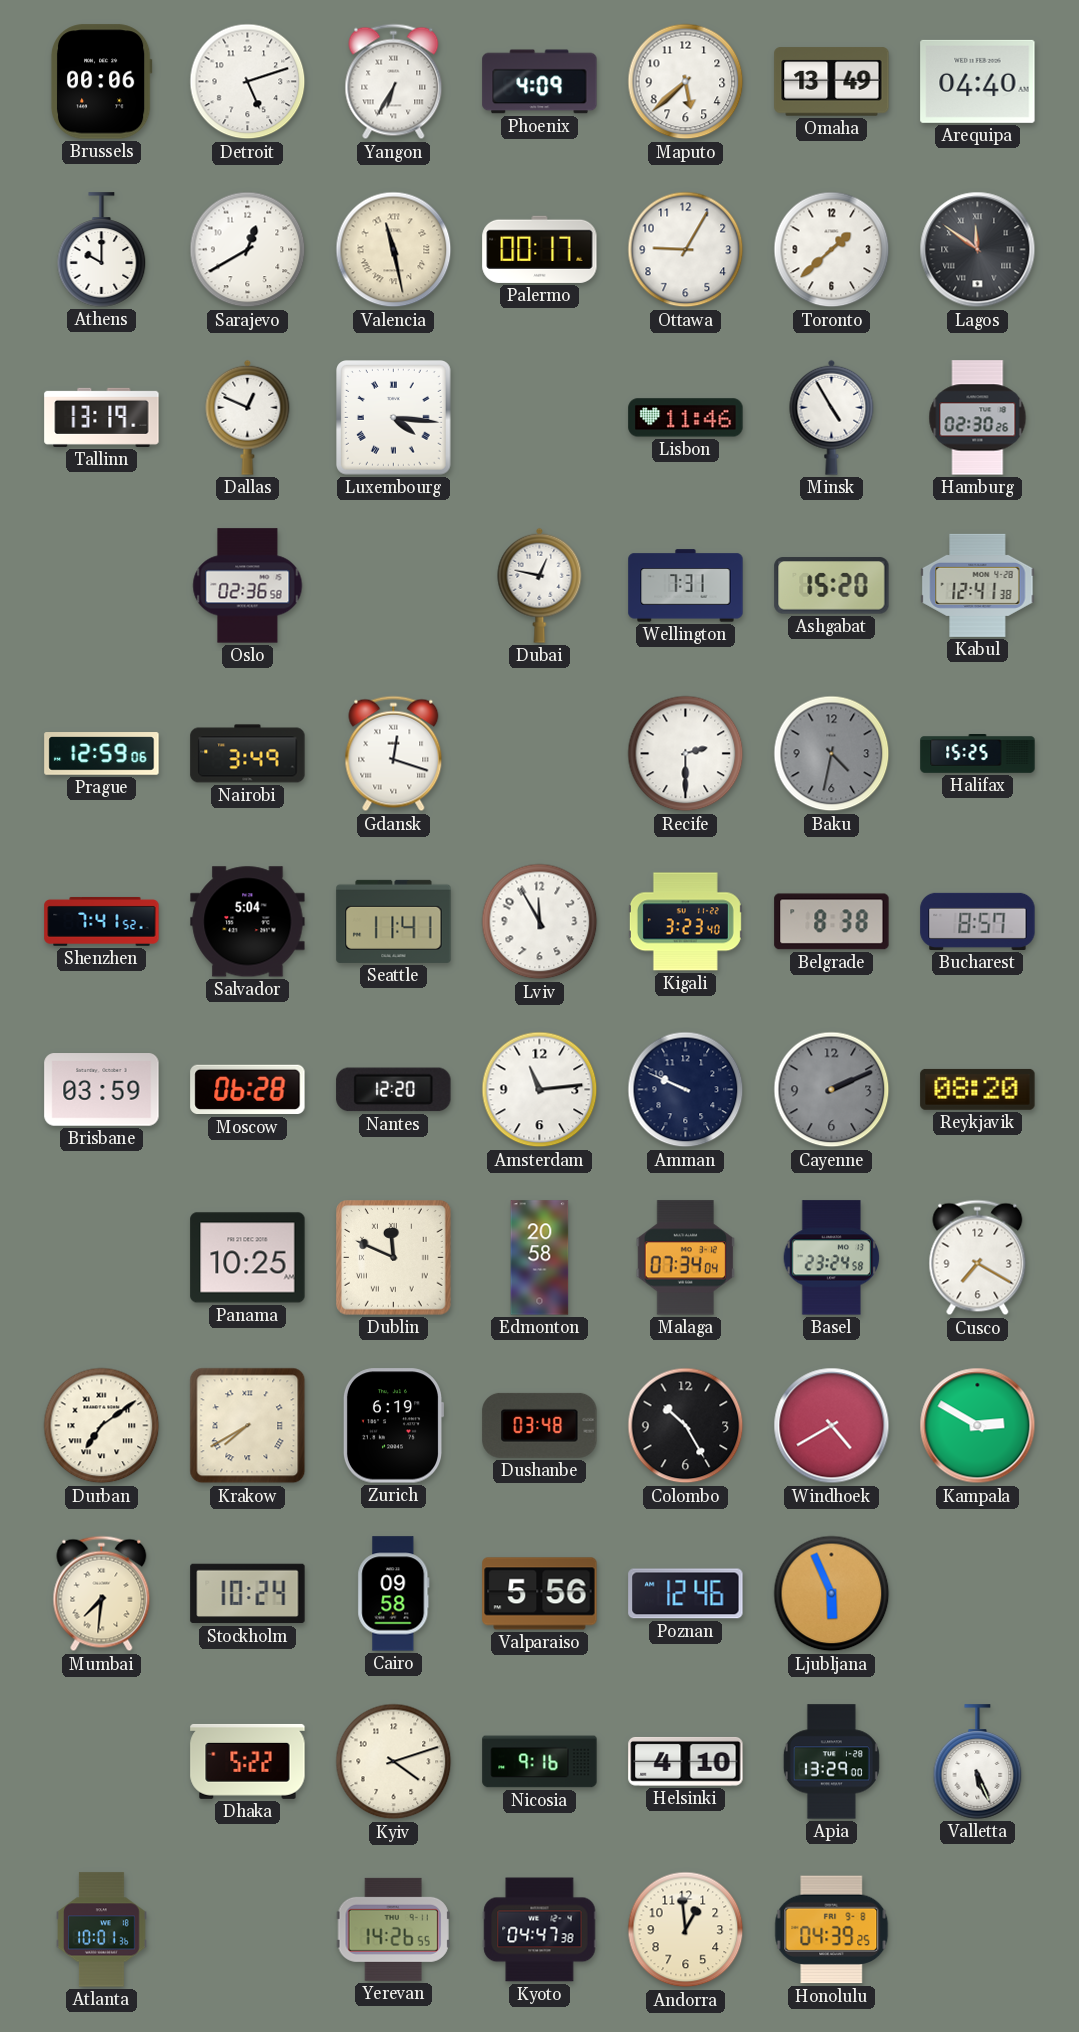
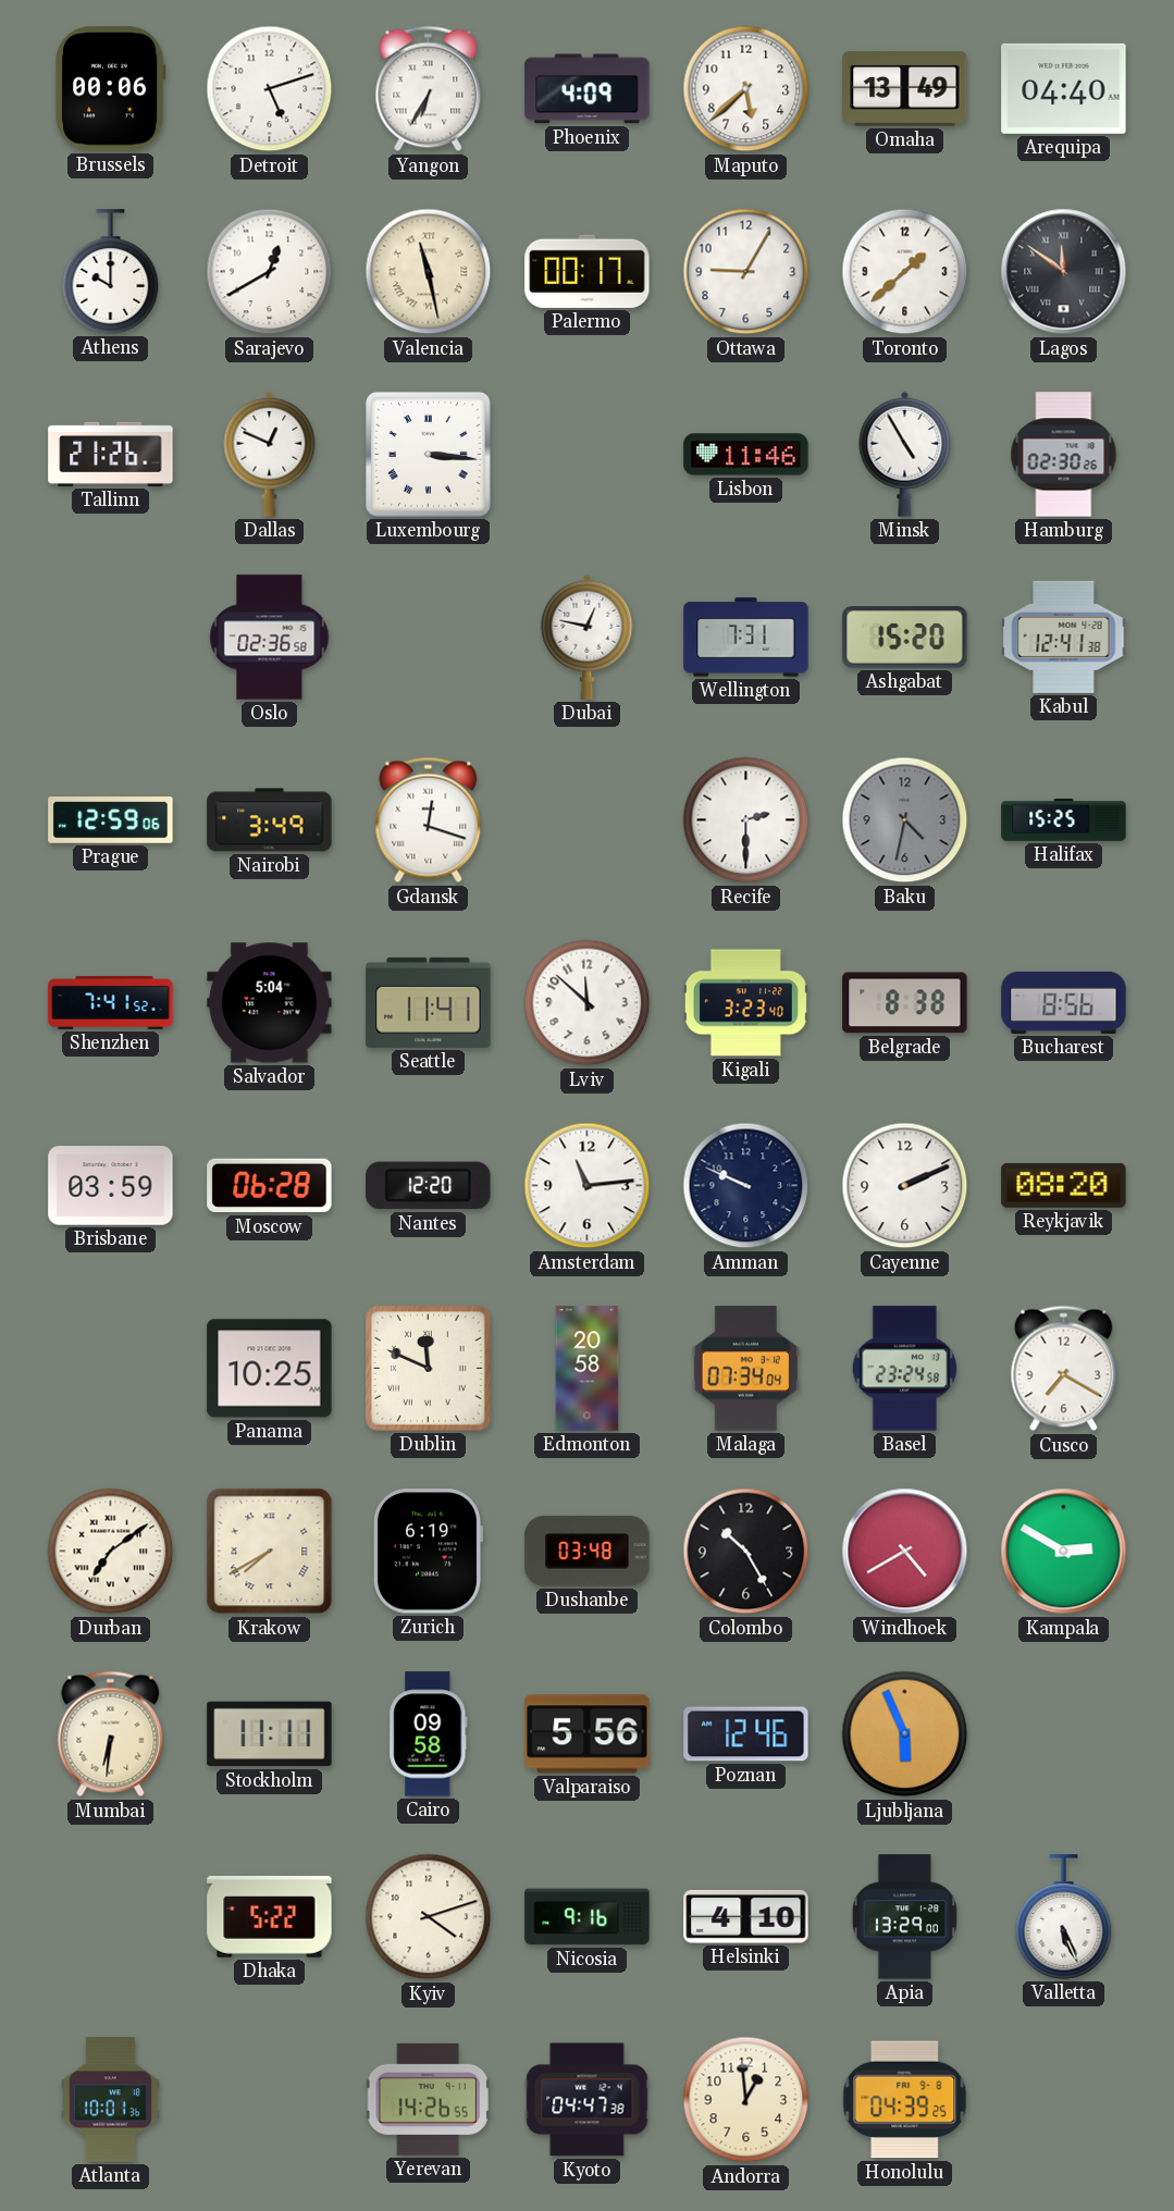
Tallinn: 13:19 -> 21:26 (111, 454)
Luxembourg: 4:16 -> 3:16 (429, 455)
Lviv: 11:55 -> 11:52 (588, 1003)
Bucharest: 8:57 -> 8:56 (1064, 1002)
Cayenne dial: grey -> white (905, 1186)
Mumbai: 7:31 -> 6:31 (111, 1734)
Stockholm: 10:24 -> 11:11 (270, 1734)
